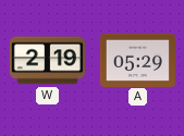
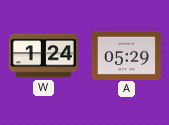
W: 2:19 -> 1:24 (43, 56)
